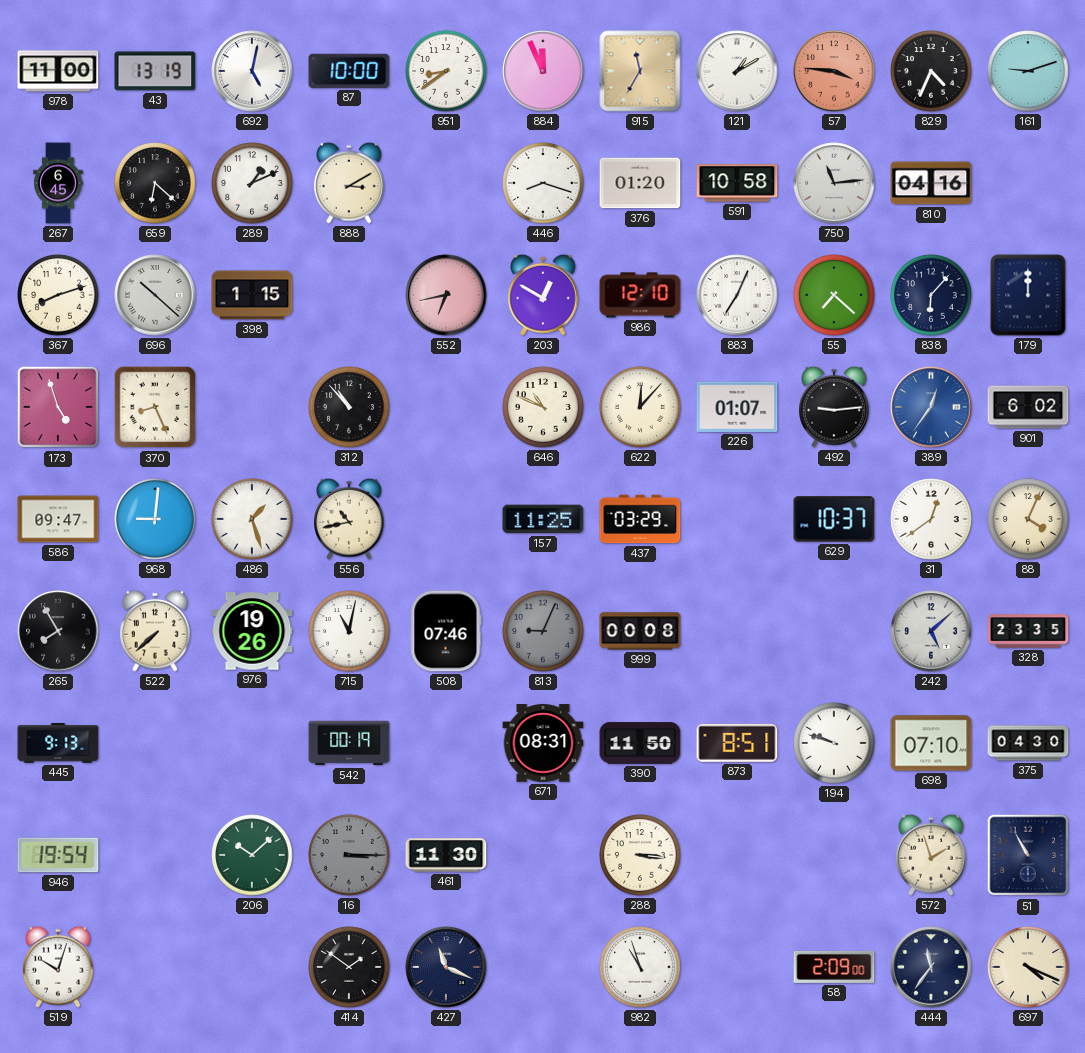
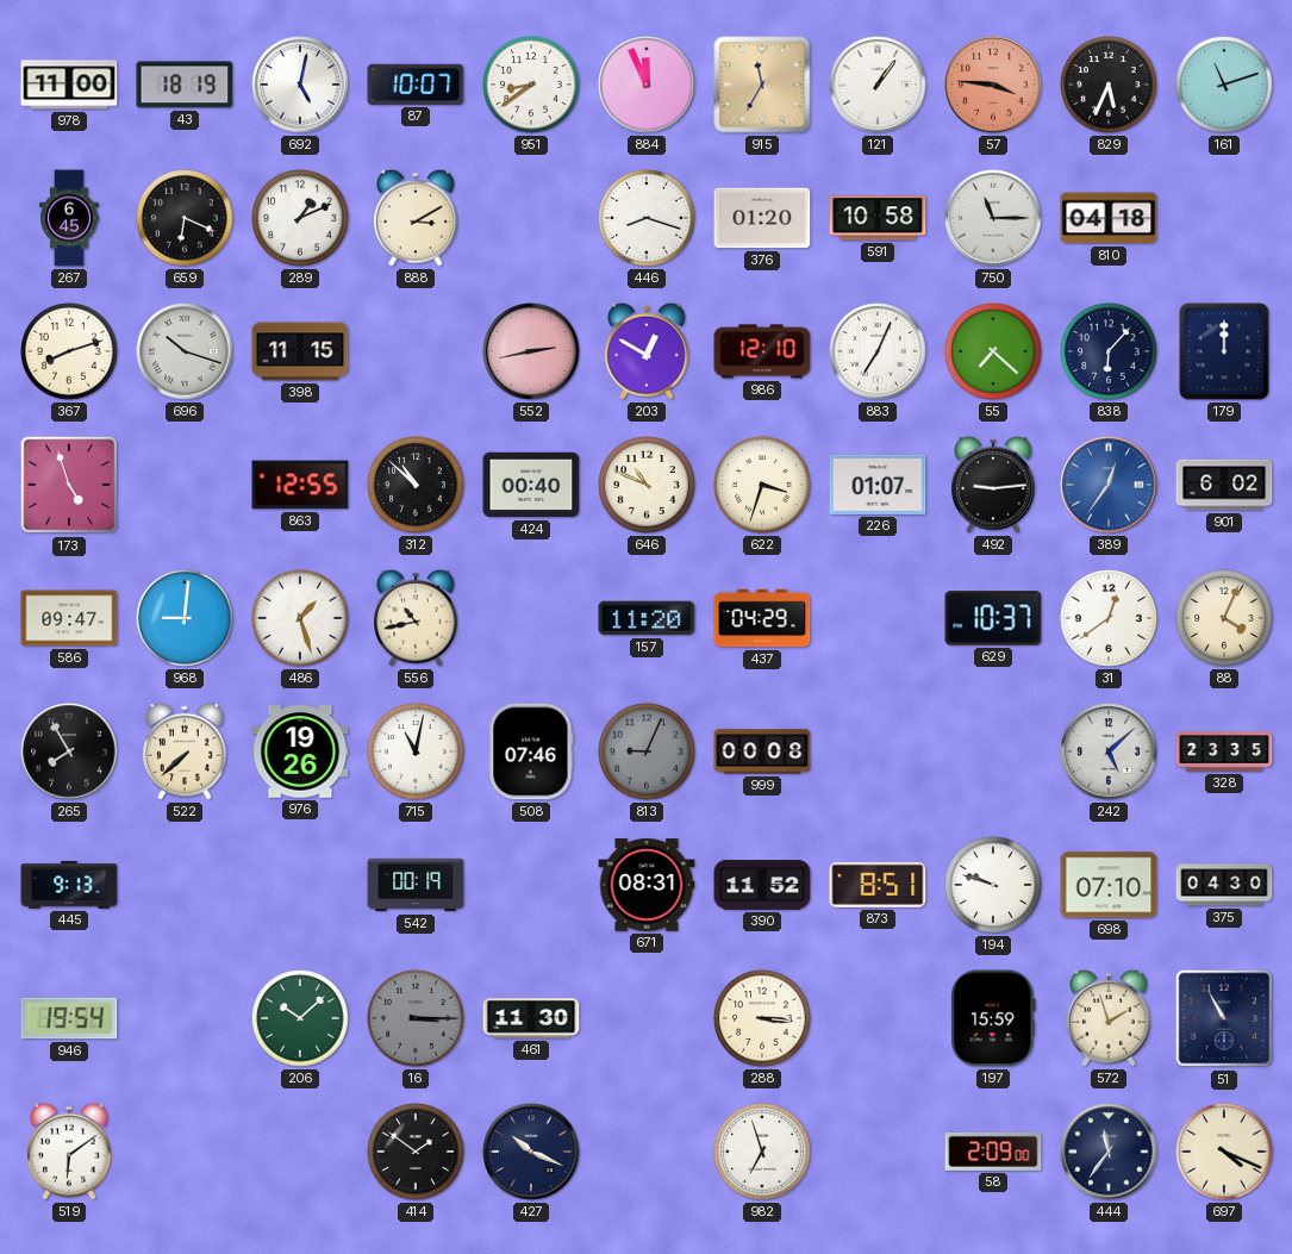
43: 13:19 -> 18:19 (185, 85)
87: 10:00 -> 10:07 (416, 85)
121: 1:10 -> 1:06 (878, 85)
829: 4:34 -> 5:34 (1109, 85)
161: 9:12 -> 11:12 (1224, 85)
659: 6:22 -> 6:19 (185, 218)
750: 11:14 -> 11:15 (993, 218)
810: 04:16 -> 04:18 (1109, 218)
696: 10:22 -> 10:18 (185, 351)
398: 1:15 -> 11:15 (300, 351)
552: 6:43 -> 2:43 (531, 351)
370: 8:26 -> none (155, 407)
863: none -> 12:55 (300, 485)
312: 10:53 -> 10:52 (416, 485)
424: none -> 00:40 (531, 485)
622: 12:07 -> 3:33 (762, 485)
157: 11:25 -> 11:20 (647, 618)
437: 03:29 -> 04:29 (762, 618)
390: 11:50 -> 11:52 (762, 885)
197: none -> 15:59 (994, 1018)
519: 10:03 -> 6:09 (70, 1152)
427: 11:19 -> 10:19 (531, 1152)
982: 10:57 -> 6:57 (762, 1152)
